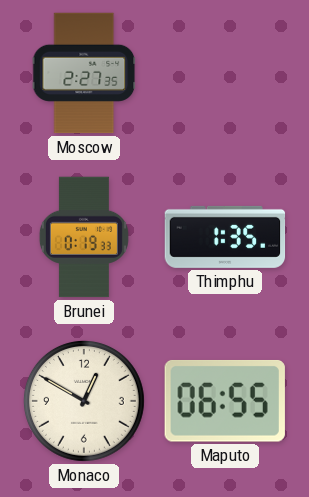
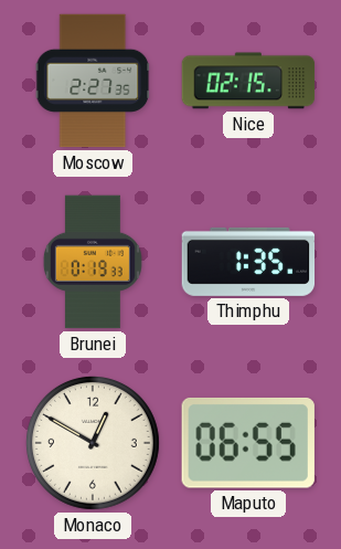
Nice: none -> 02:15 (248, 81)
